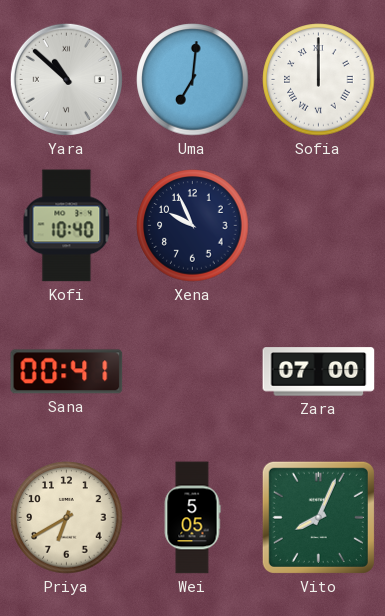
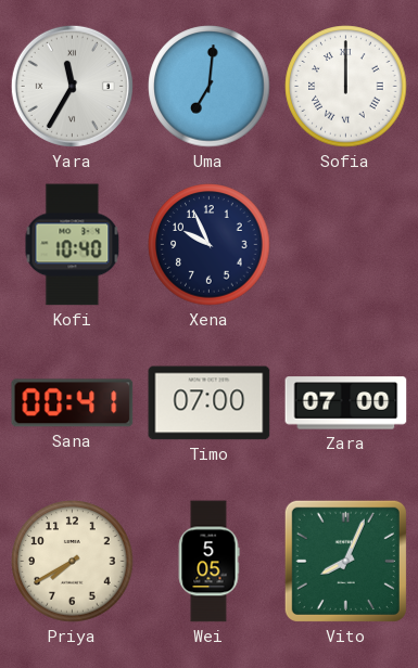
Yara: 10:52 -> 11:35 (72, 86)
Timo: none -> 07:00 (210, 403)
Priya: 6:40 -> 7:40 (73, 562)
